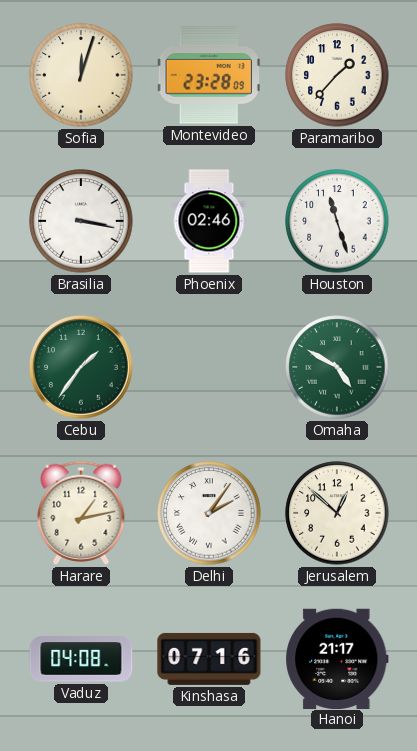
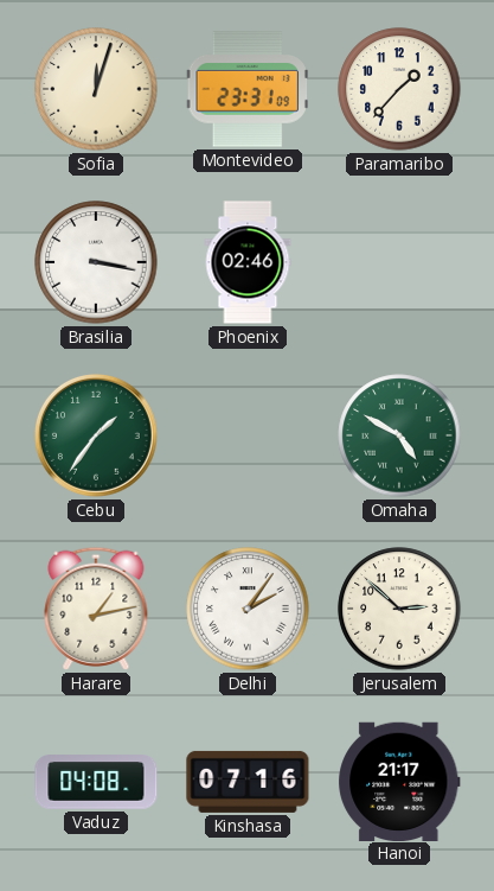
Montevideo: 23:28 -> 23:31 (248, 89)
Houston: 11:27 -> none (337, 221)
Jerusalem: 12:52 -> 2:52 (399, 609)
